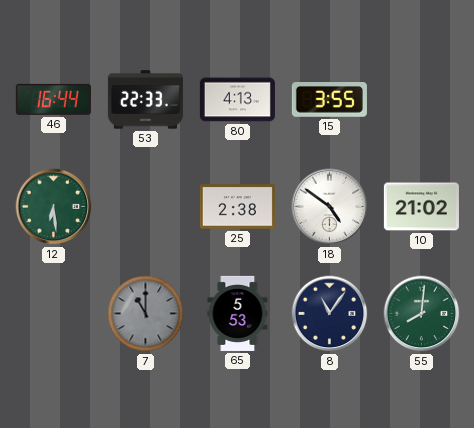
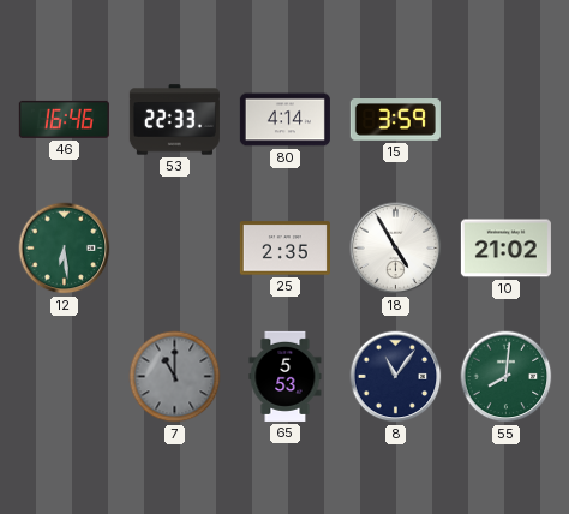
46: 16:44 -> 16:46 (64, 119)
80: 4:13 -> 4:14 (284, 120)
15: 3:55 -> 3:59 (395, 120)
25: 2:38 -> 2:35 (284, 249)
18: 4:51 -> 4:55 (396, 249)
